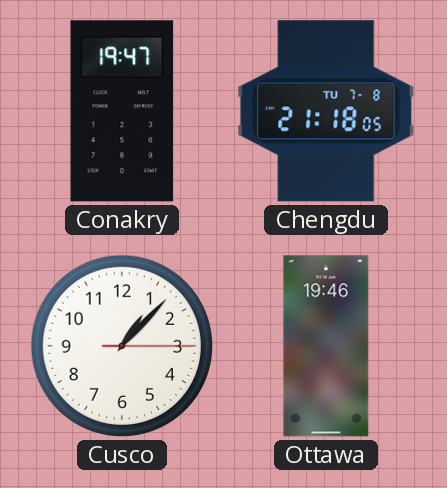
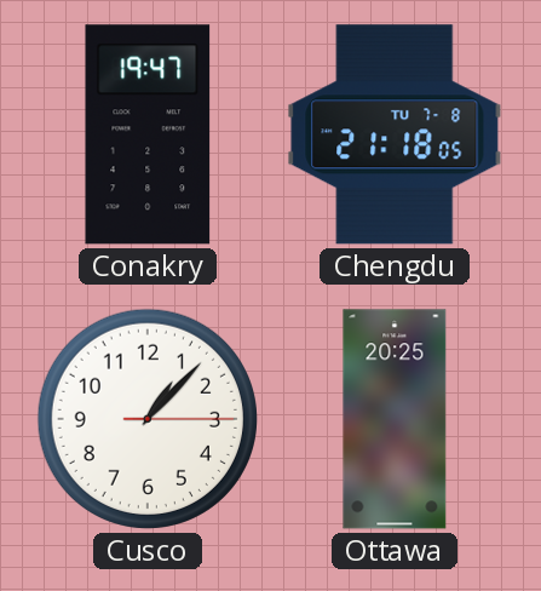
Ottawa: 19:46 -> 20:25 (395, 419)
